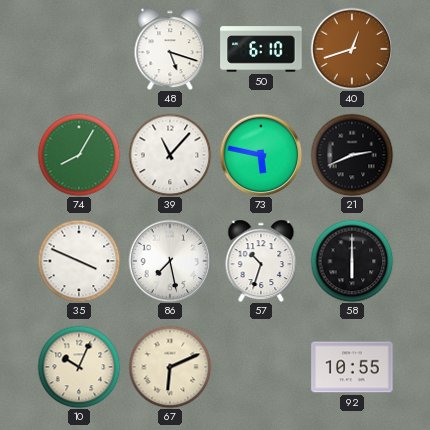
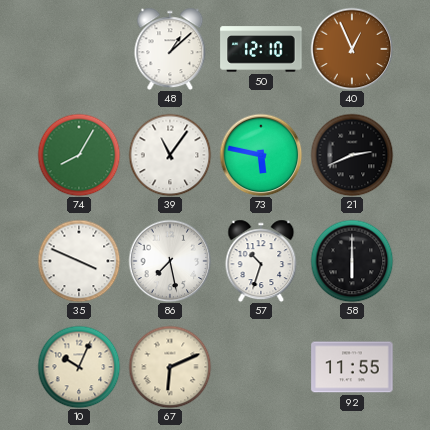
48: 5:18 -> 1:08 (170, 49)
50: 6:10 -> 12:10 (261, 49)
40: 12:42 -> 12:56 (352, 49)
39: 11:07 -> 11:06 (170, 155)
92: 10:55 -> 11:55 (352, 367)
